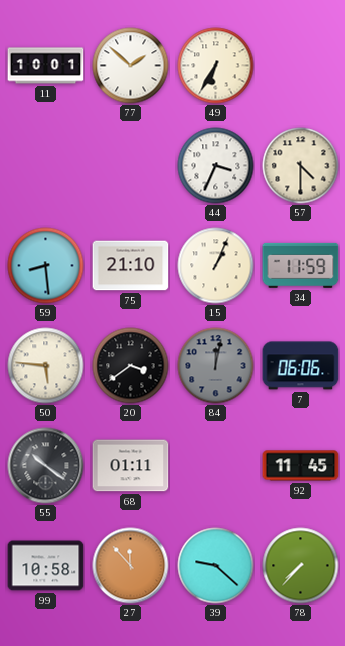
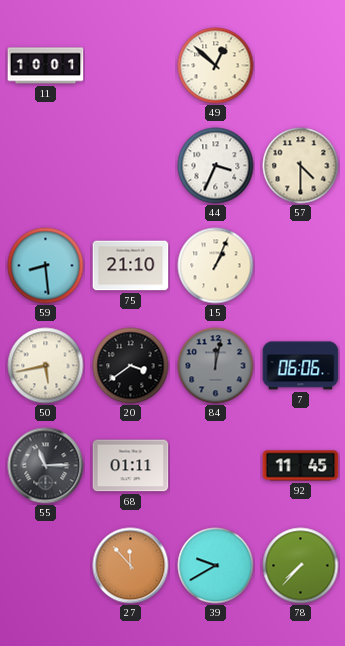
77: 1:52 -> none (131, 66)
49: 6:35 -> 12:52 (216, 66)
34: 11:59 -> none (301, 265)
50: 5:46 -> 5:43 (46, 366)
55: 10:21 -> 11:15 (46, 466)
99: 10:58 -> none (46, 566)
39: 9:22 -> 9:40 (216, 566)
